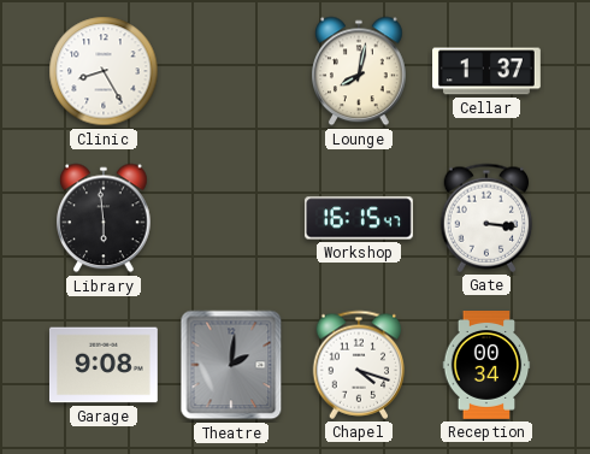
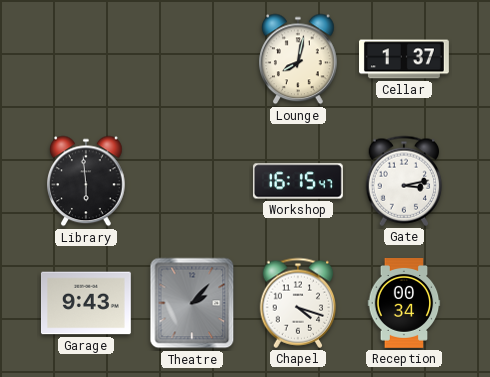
Clinic: 8:25 -> none (104, 71)
Gate: 3:16 -> 3:13 (404, 181)
Garage: 9:08 -> 9:43 (86, 303)
Theatre: 2:01 -> 2:07 (192, 303)
